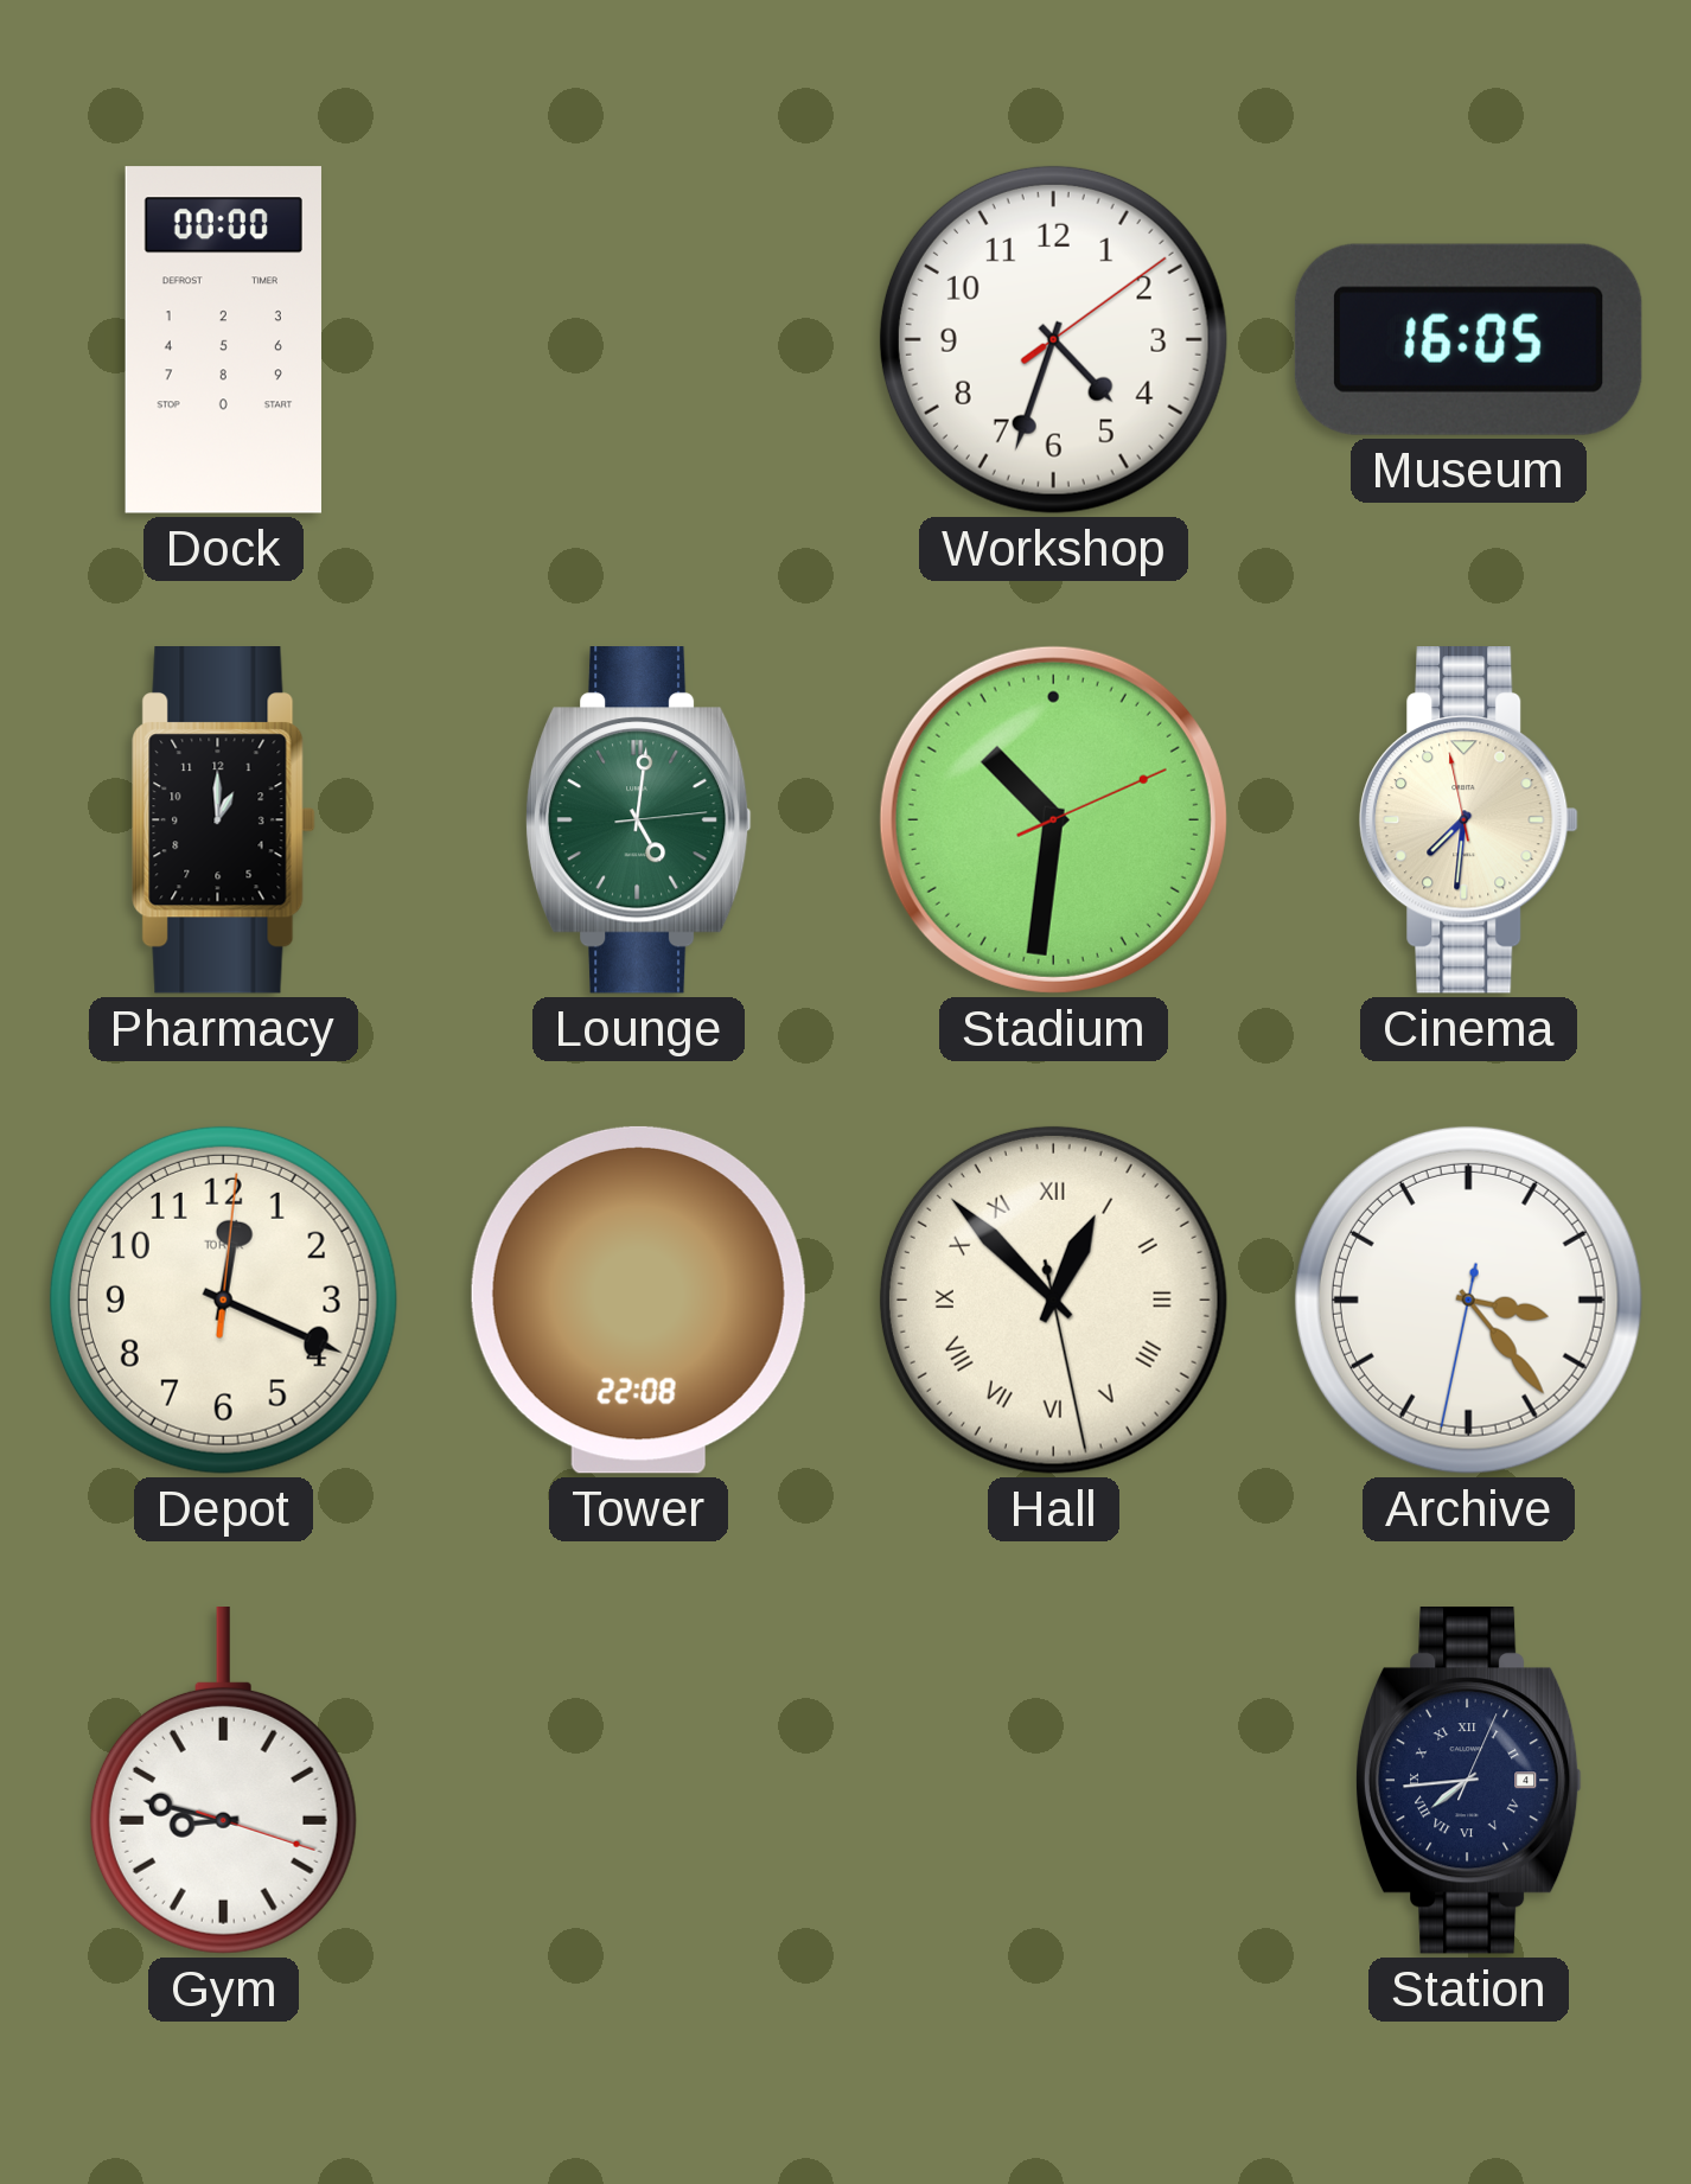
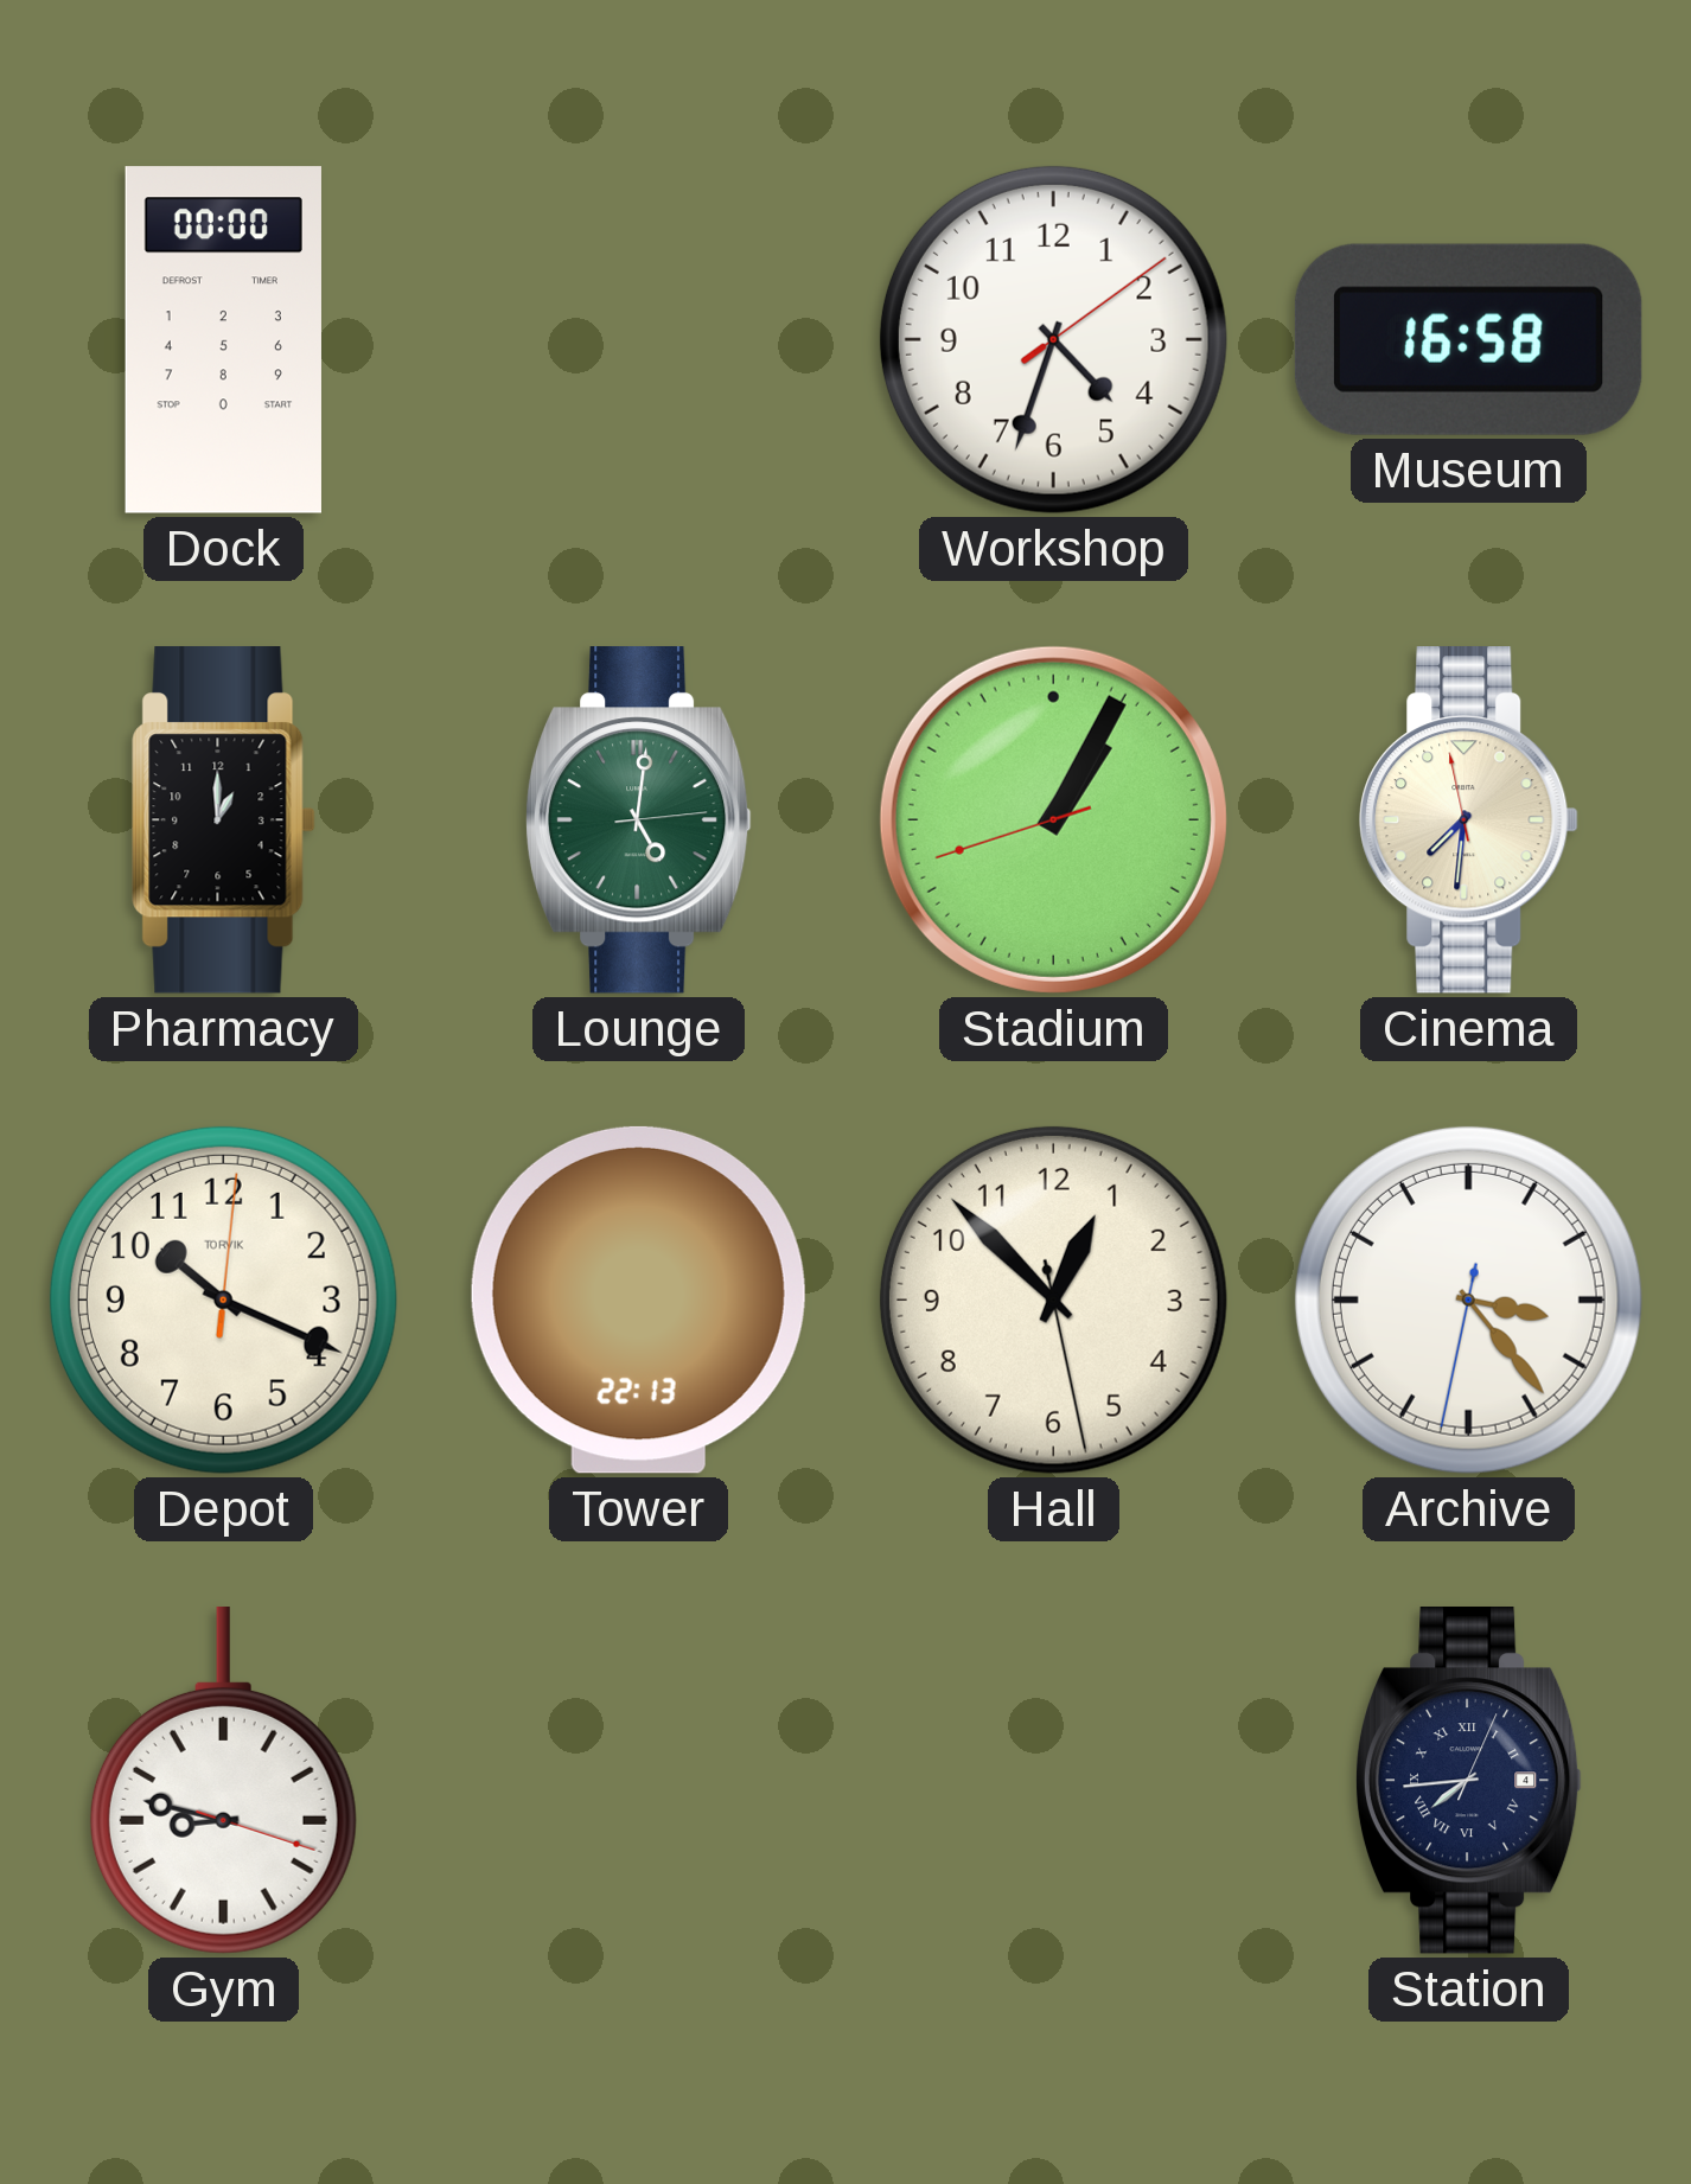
Museum: 16:05 -> 16:58 (1468, 339)
Stadium: 10:31 -> 1:04 (1053, 819)
Depot: 12:19 -> 10:19 (223, 1299)
Tower: 22:08 -> 22:13 (638, 1299)
Hall numerals: Roman -> Arabic (1053, 1299)
